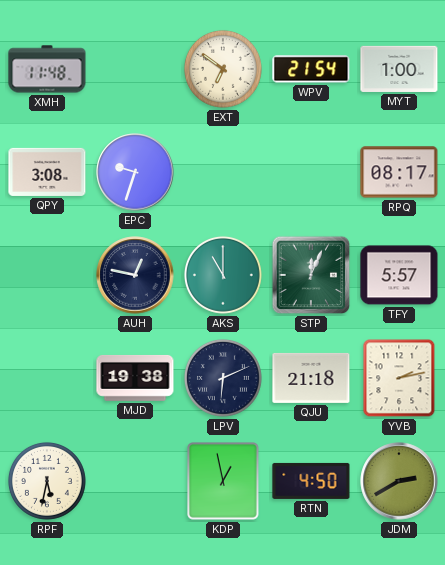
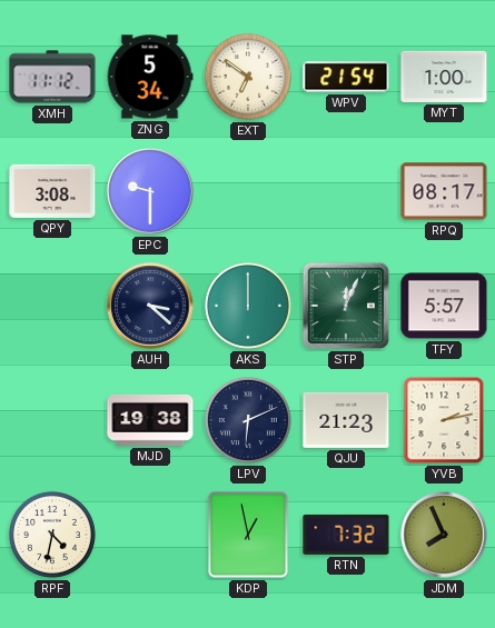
XMH: 11:48 -> 11:12 (52, 77)
ZNG: none -> 5:34 (150, 77)
EPC: 9:33 -> 9:30 (150, 191)
AUH: 12:47 -> 3:22 (150, 306)
AKS: 11:00 -> 12:00 (248, 306)
QJU: 21:18 -> 21:23 (346, 420)
RPF: 5:32 -> 4:32 (52, 535)
RTN: 4:50 -> 7:32 (346, 535)
JDM: 2:40 -> 7:56 (444, 535)
